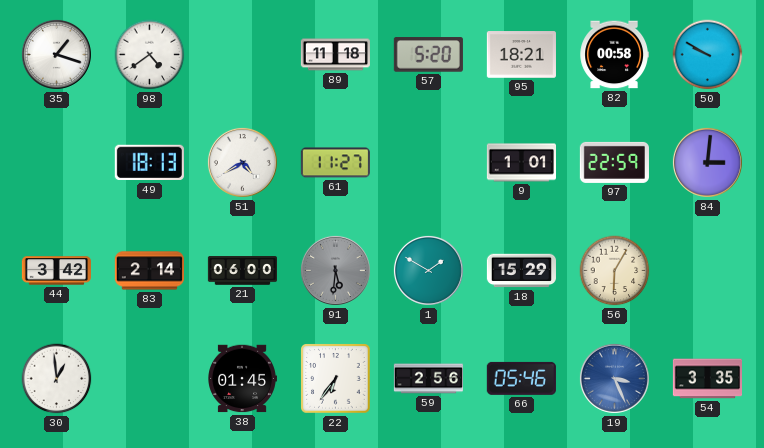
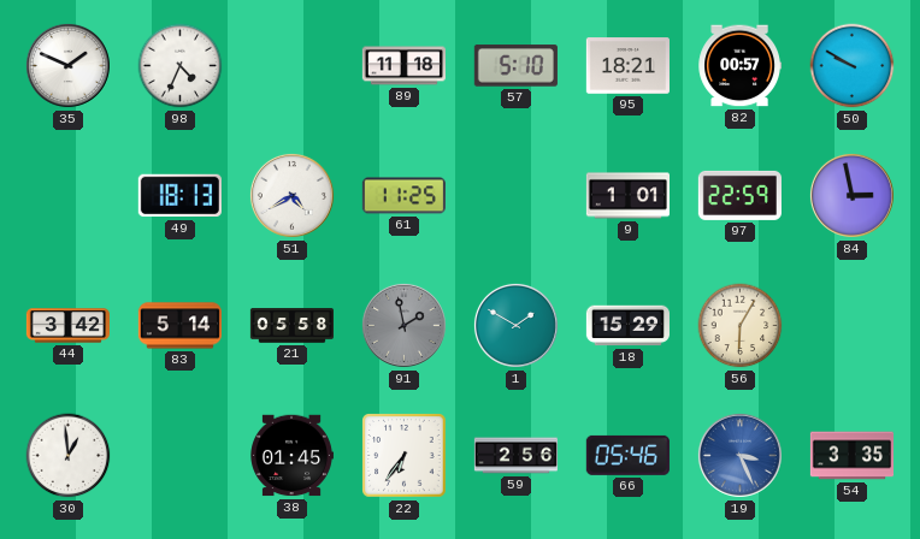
35: 1:18 -> 1:49 (67, 65)
98: 4:39 -> 4:34 (181, 66)
57: 5:20 -> 5:10 (515, 66)
82: 00:58 -> 00:57 (739, 66)
61: 11:27 -> 11:25 (403, 196)
84: 3:01 -> 2:58 (851, 195)
83: 2:14 -> 5:14 (179, 326)
21: 06:00 -> 05:58 (291, 326)
91: 5:31 -> 1:58 (403, 325)
